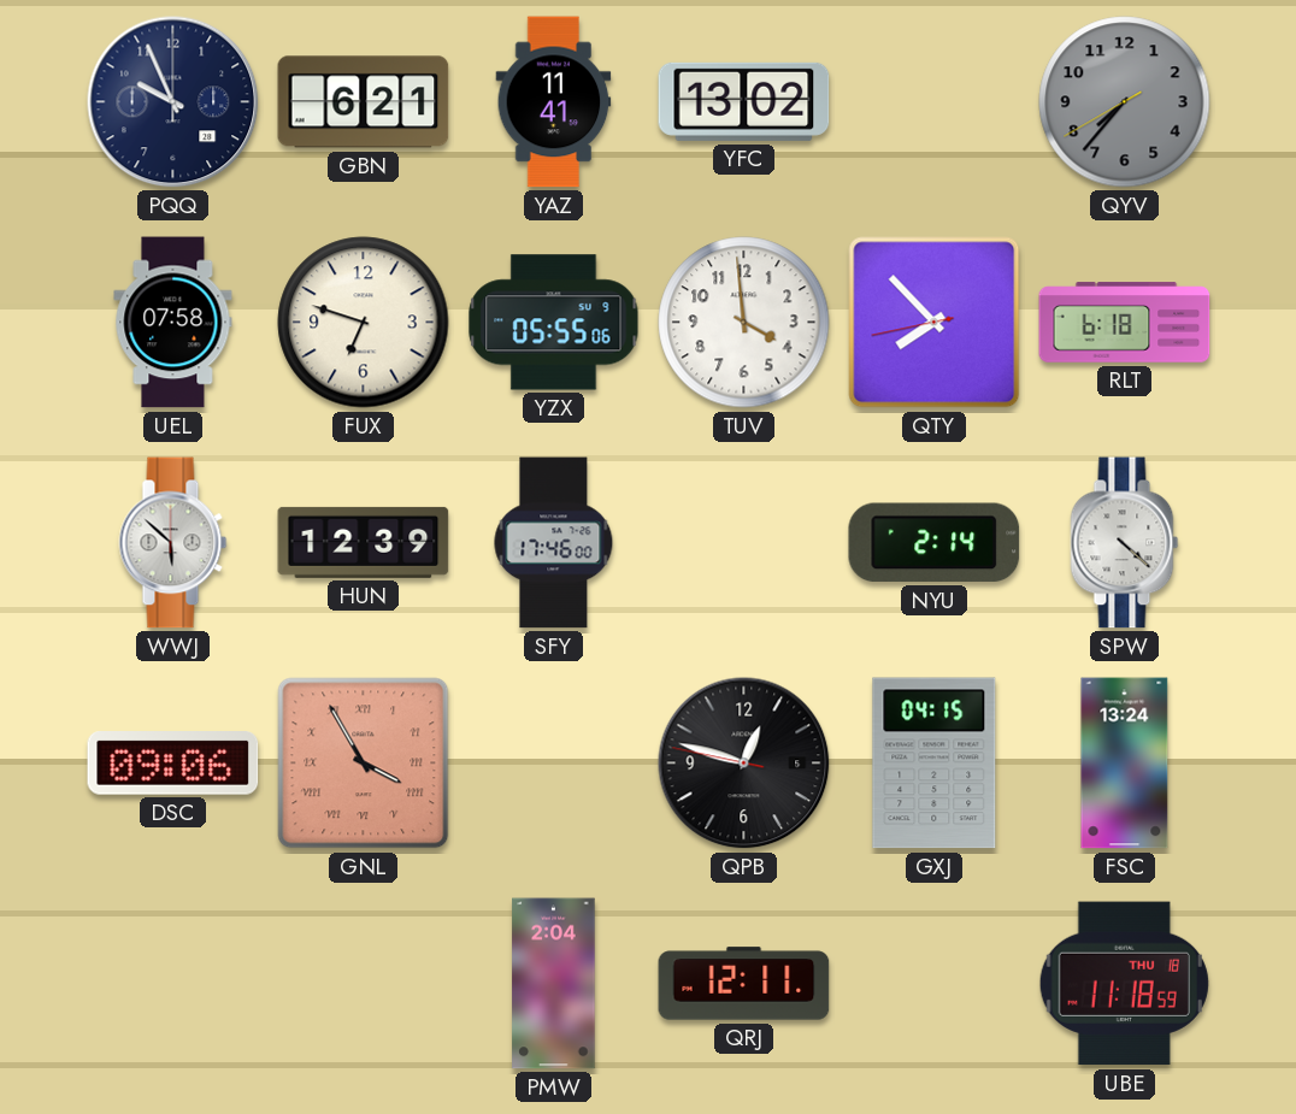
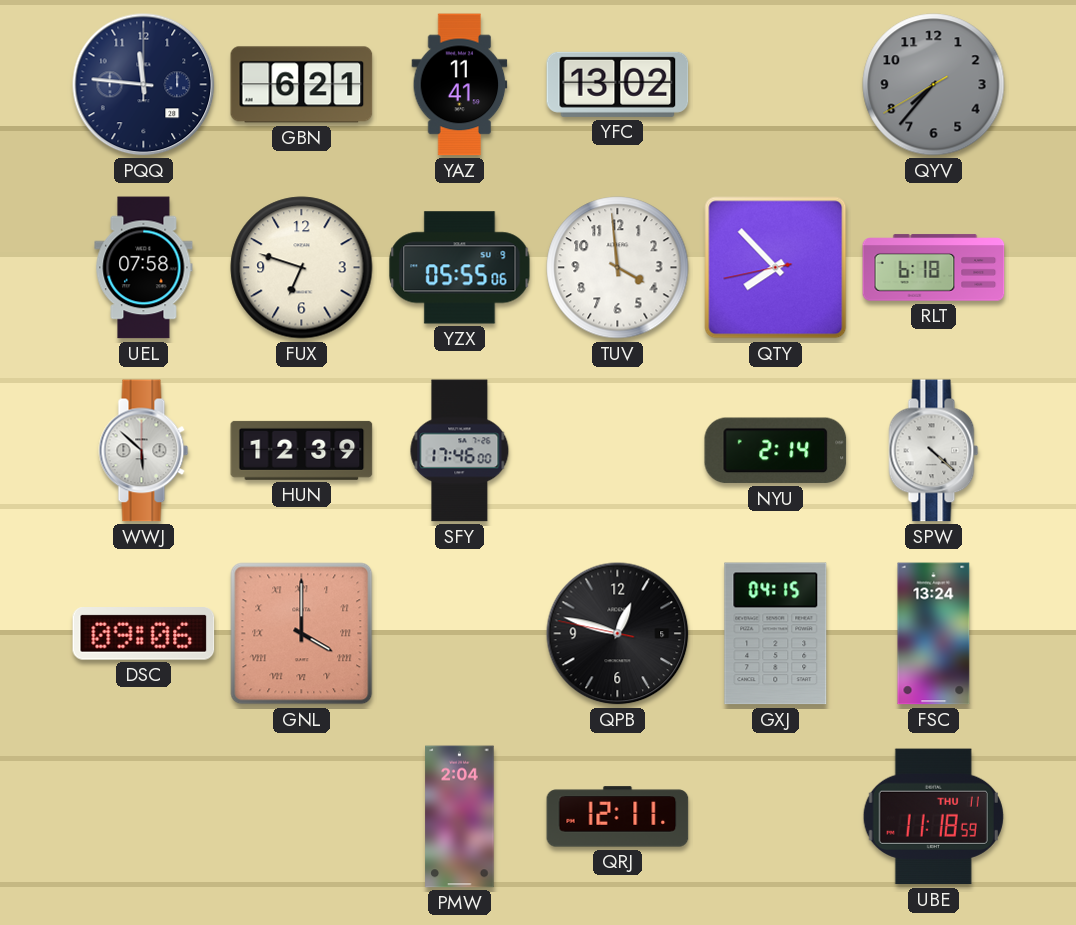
PQQ: 9:56 -> 11:46 (144, 85)
GNL: 3:55 -> 4:00 (302, 634)
UBE date: THU 18 -> THU 11 (933, 817)
